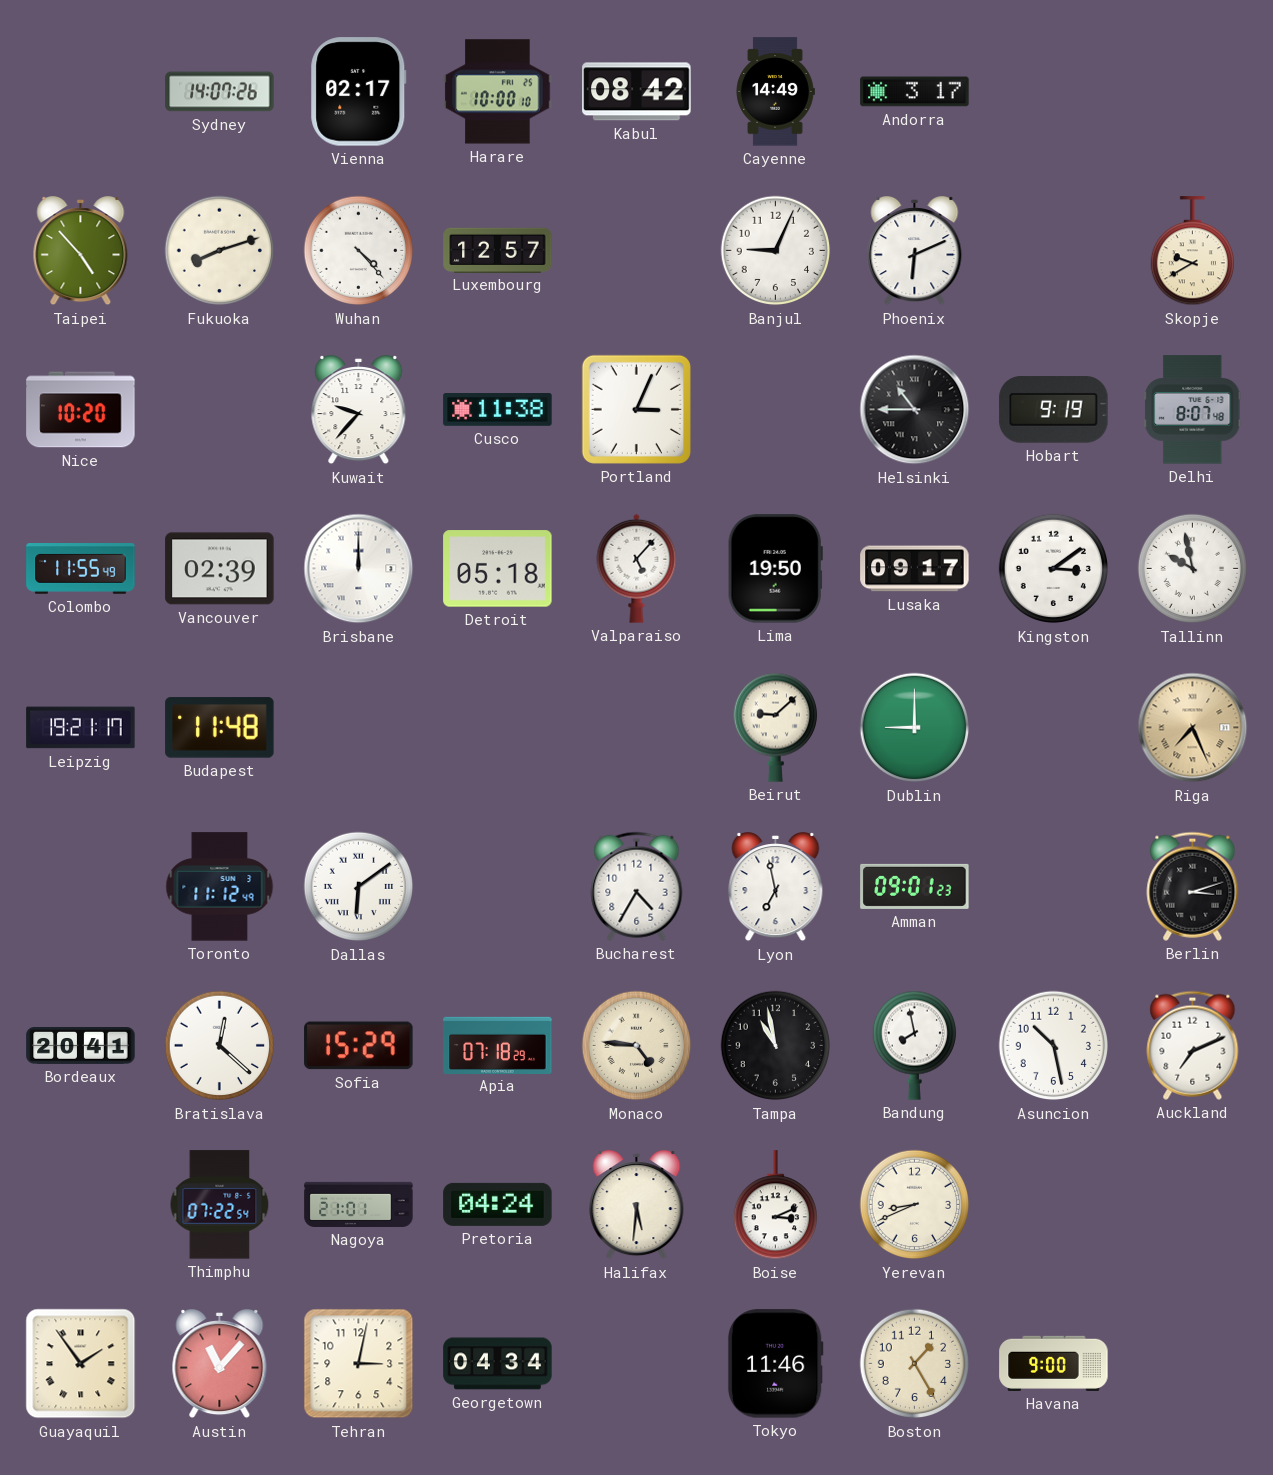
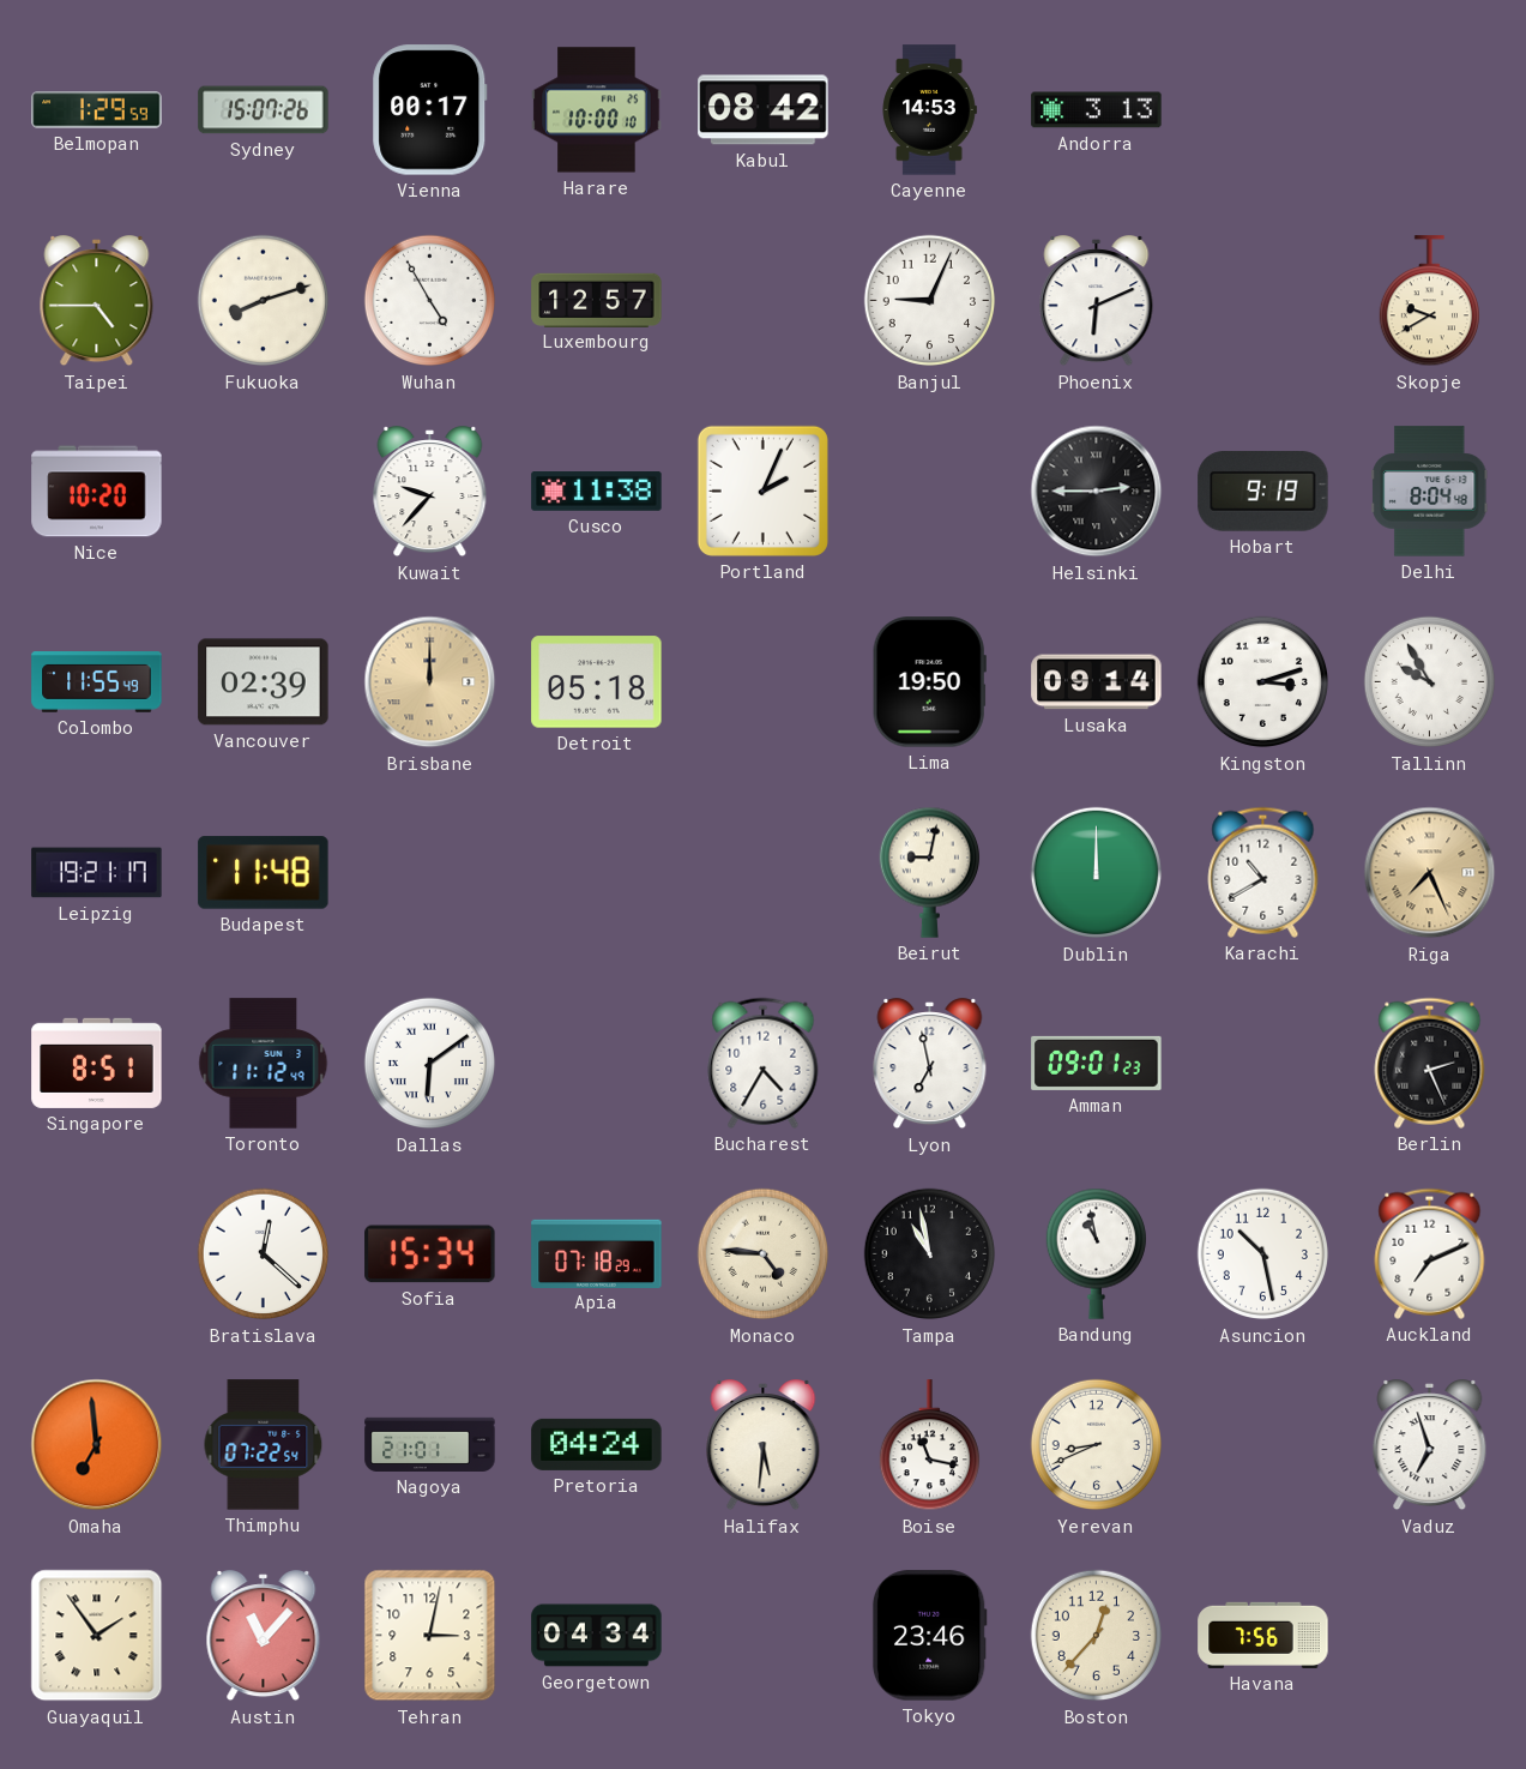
Belmopan: none -> 1:29 (97, 110)
Sydney: 14:07 -> 15:07 (264, 110)
Vienna: 02:17 -> 00:17 (430, 110)
Cayenne: 14:49 -> 14:53 (929, 110)
Andorra: 3:17 -> 3:13 (1097, 110)
Taipei: 4:53 -> 4:45 (97, 301)
Wuhan: 4:23 -> 4:55 (430, 301)
Portland: 3:04 -> 2:04 (762, 491)
Helsinki: 10:45 -> 2:45 (1097, 492)
Delhi: 8:07 -> 8:04 (1430, 492)
Brisbane dial: white -> champagne (430, 682)
Valparaiso: 5:07 -> none (637, 568)
Lusaka: 09:17 -> 09:14 (1097, 682)
Kingston: 3:09 -> 3:12 (1263, 682)
Tallinn: 9:58 -> 9:55 (1430, 682)
Beirut: 9:08 -> 9:02 (929, 872)
Dublin: 9:00 -> 12:00 (1097, 873)
Karachi: none -> 10:40 (1263, 872)
Singapore: none -> 8:51 (97, 1063)
Berlin: 3:12 -> 2:26 (1430, 1063)
Bordeaux: 20:41 -> none (81, 1046)
Sofia: 15:29 -> 15:34 (430, 1254)
Bandung: 7:58 -> 10:58 (1096, 1253)
Omaha: none -> 6:59 (97, 1445)
Boise: 3:11 -> 11:17 (929, 1445)
Vaduz: none -> 6:57 (1430, 1445)
Tokyo: 11:46 -> 23:46 (929, 1636)
Boston: 1:25 -> 12:37 (1097, 1636)
Havana: 9:00 -> 7:56 (1263, 1635)
